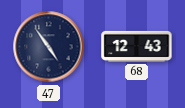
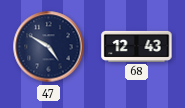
47: 4:54 -> 4:50 (49, 47)
